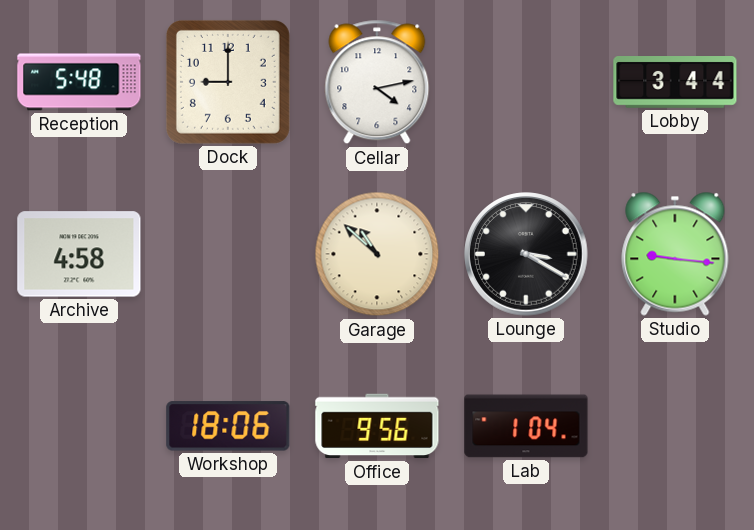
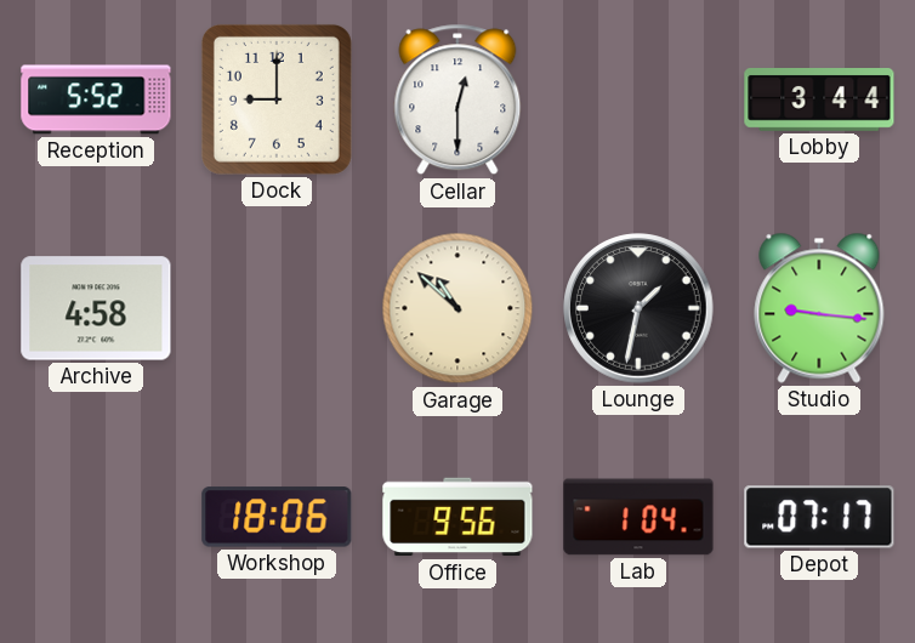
Reception: 5:48 -> 5:52 (96, 99)
Cellar: 4:13 -> 12:30 (457, 99)
Lounge: 3:20 -> 1:32 (638, 308)
Depot: none -> 07:17 (819, 517)
